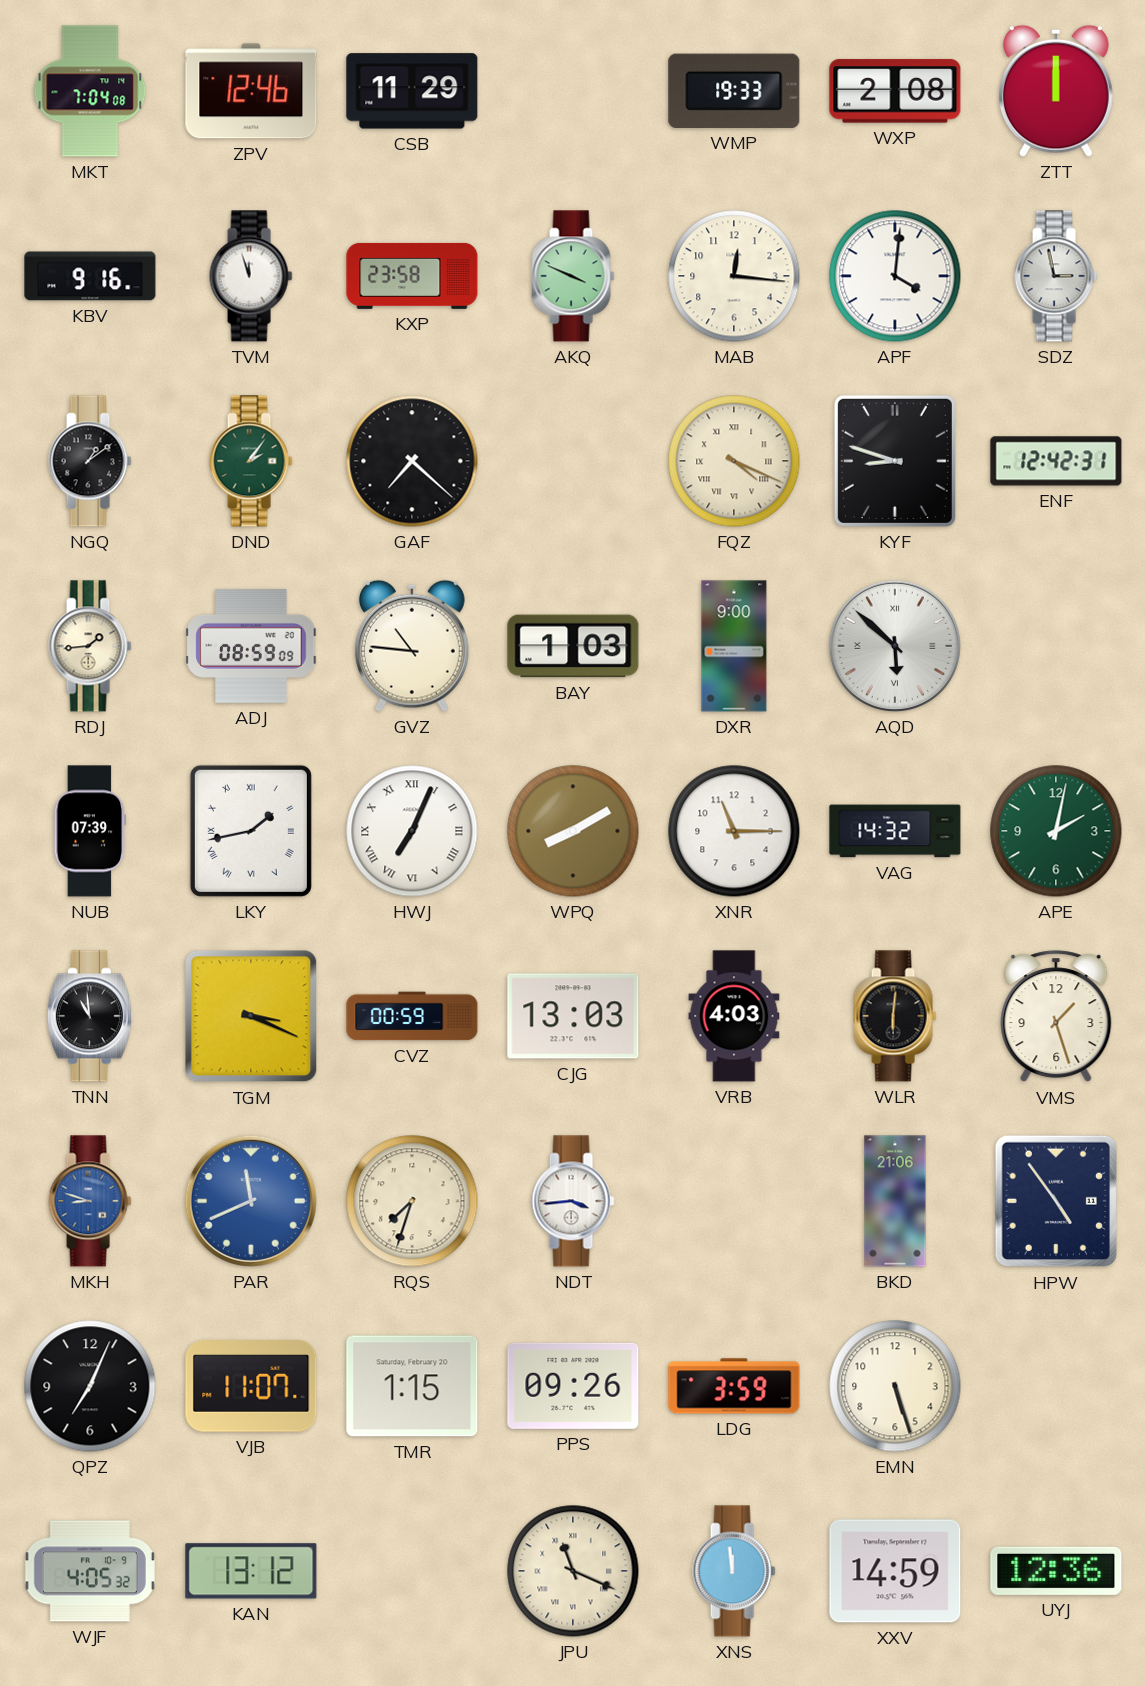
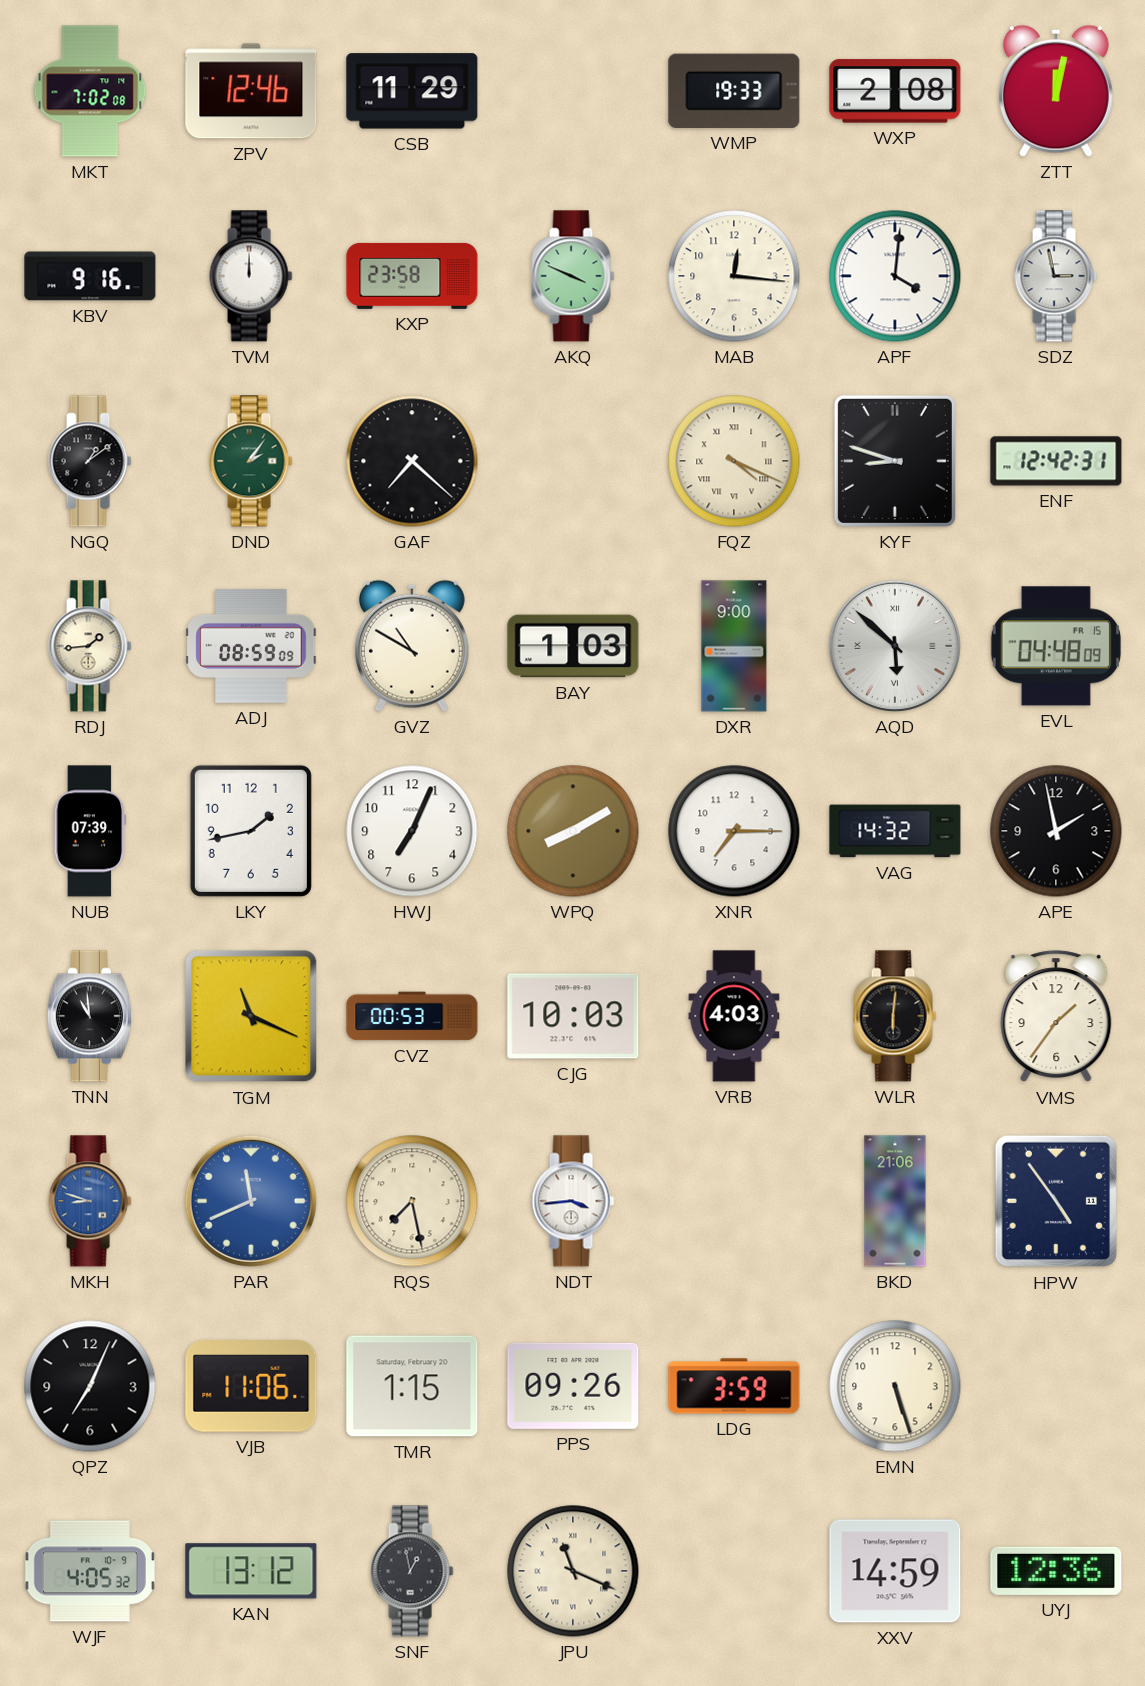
MKT: 7:04 -> 7:02 (90, 91)
ZTT: 12:00 -> 12:02 (1056, 91)
TVM: 11:57 -> 12:00 (251, 276)
GVZ: 10:46 -> 10:50 (412, 646)
EVL: none -> 04:48 (1056, 646)
LKY numerals: Roman -> Arabic (251, 831)
HWJ numerals: Roman -> Arabic (412, 831)
XNR: 11:15 -> 7:15 (734, 831)
APE: 2:02 -> 1:58 (1056, 831)
APE dial: green -> black (1056, 831)
TGM: 3:19 -> 11:19 (251, 1016)
CVZ: 00:59 -> 00:53 (412, 1016)
CJG: 13:03 -> 10:03 (573, 1016)
VMS: 1:27 -> 1:36 (1056, 1017)
RQS: 7:33 -> 7:28 (412, 1201)
VJB: 11:07 -> 11:06 (251, 1386)
SNF: none -> 12:58 (412, 1571)
XNS: 11:59 -> none (734, 1571)
